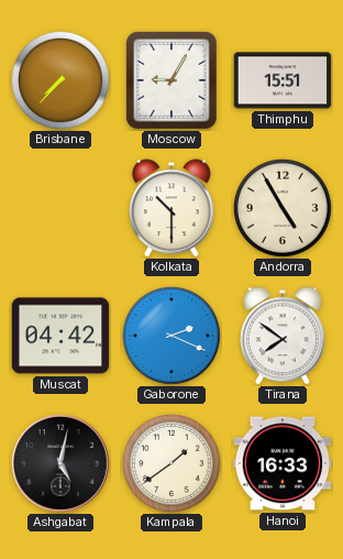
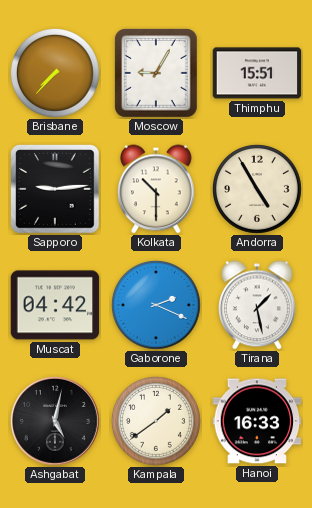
Sapporo: none -> 9:14 (56, 190)
Tirana: 7:51 -> 1:28 (258, 305)
